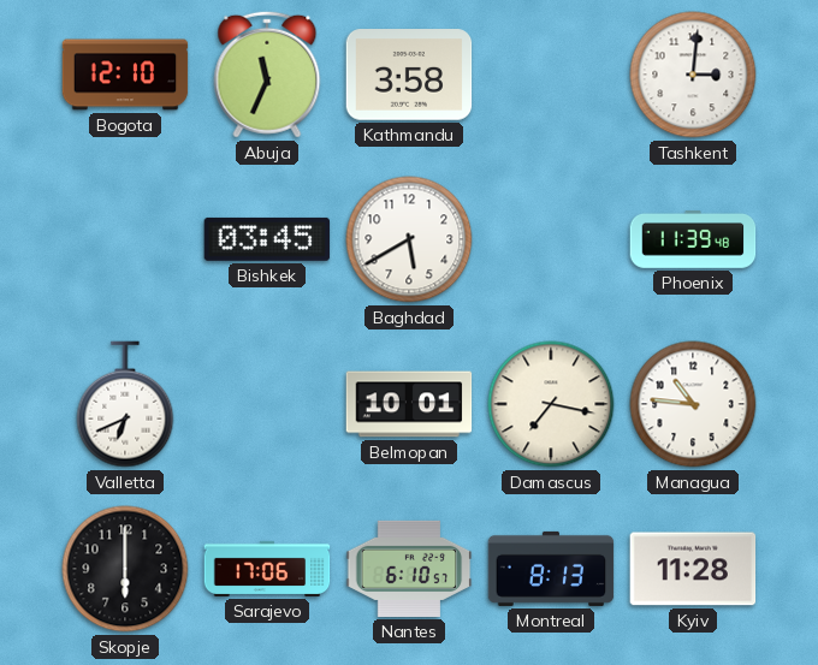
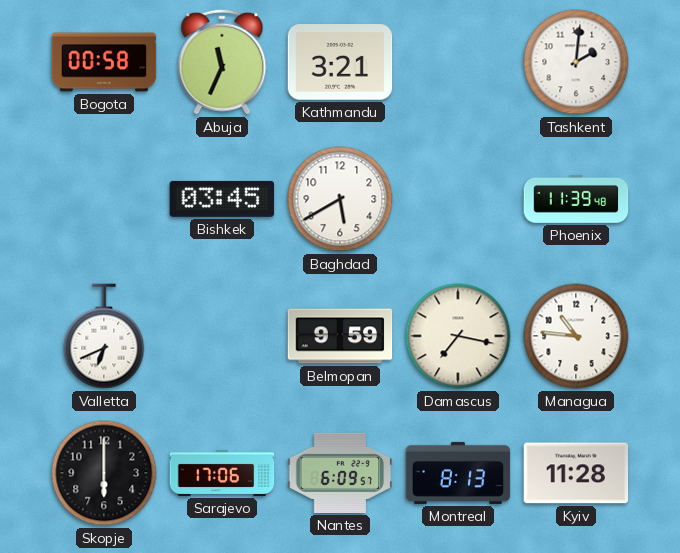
Bogota: 12:10 -> 00:58 (104, 62)
Kathmandu: 3:58 -> 3:21 (340, 62)
Tashkent: 3:01 -> 2:01 (576, 62)
Belmopan: 10:01 -> 9:59 (340, 336)
Nantes: 6:10 -> 6:09 (340, 473)
